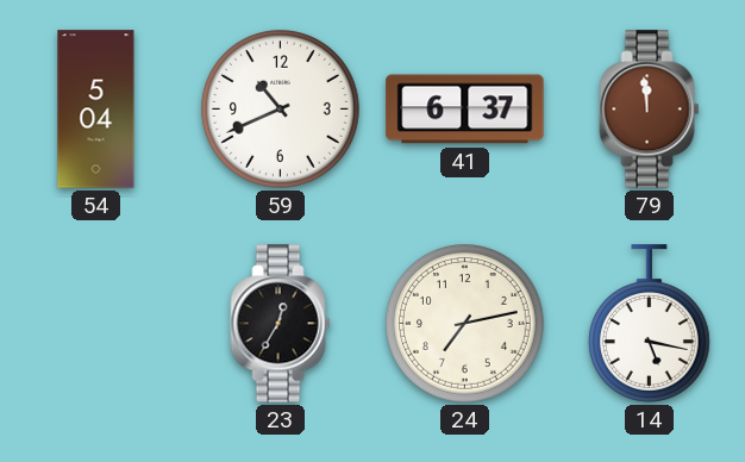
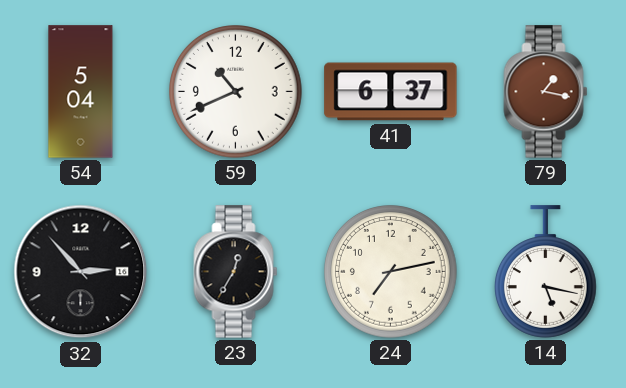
79: 11:59 -> 1:17 (546, 92)
32: none -> 2:53 (81, 272)
